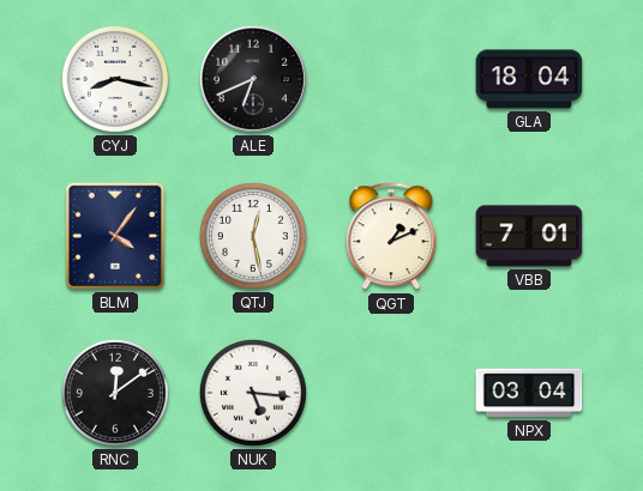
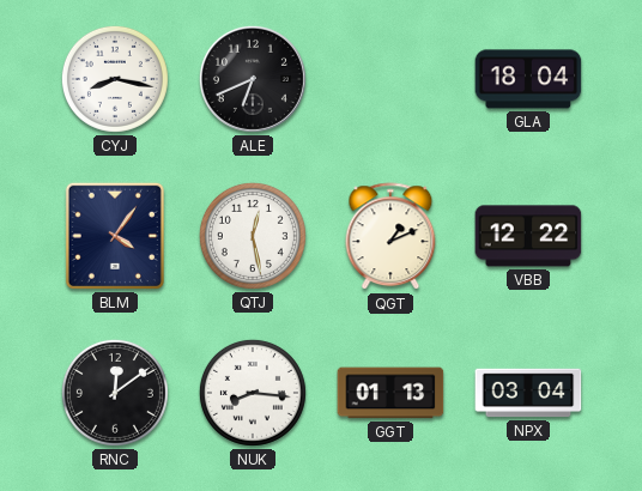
VBB: 7:01 -> 12:22 (528, 236)
NUK: 5:16 -> 8:16 (253, 393)
GGT: none -> 01:13 (390, 393)
